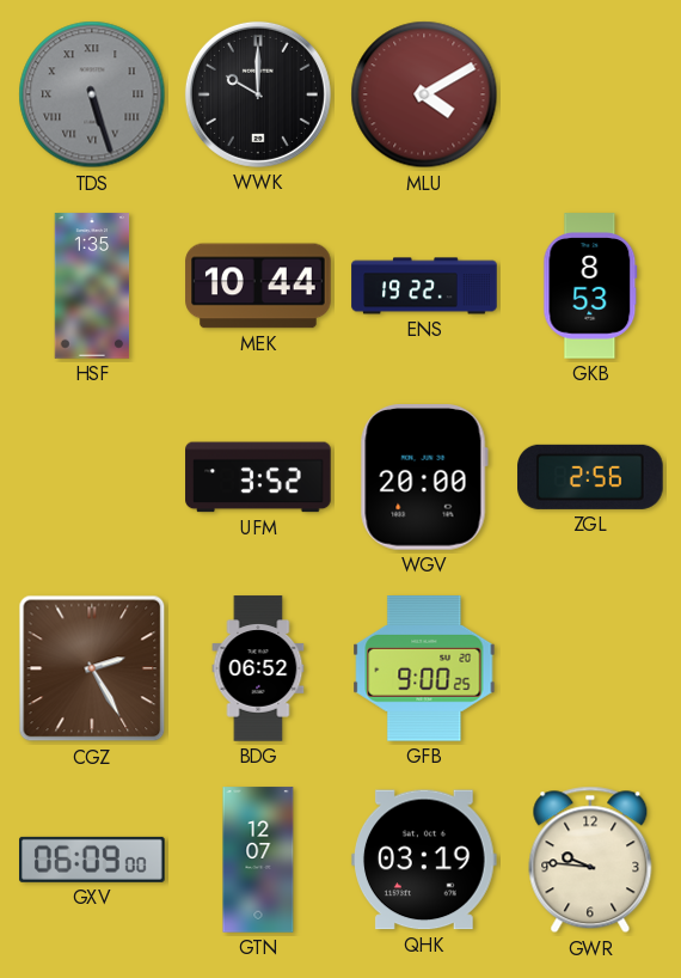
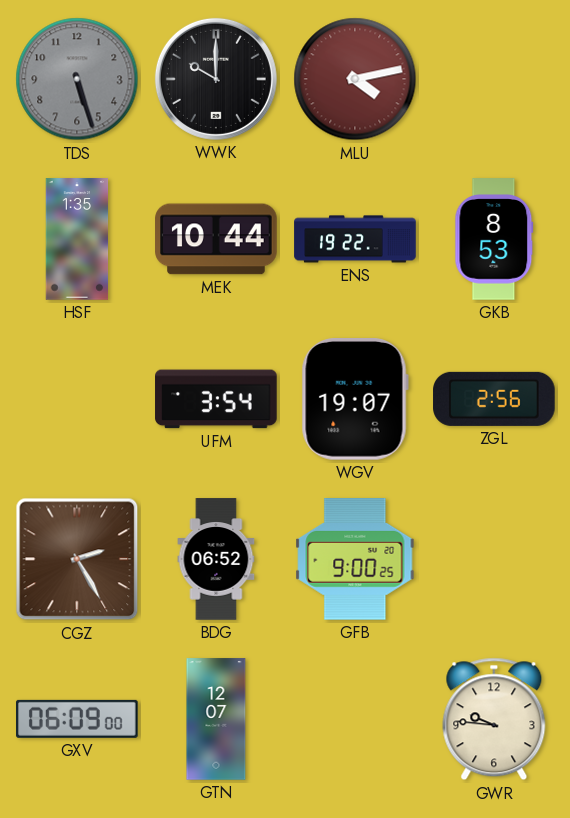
TDS numerals: Roman -> Arabic (77, 79)
MLU: 4:10 -> 4:13 (355, 79)
UFM: 3:52 -> 3:54 (216, 399)
WGV: 20:00 -> 19:07 (355, 400)
QHK: 03:19 -> none (425, 860)
